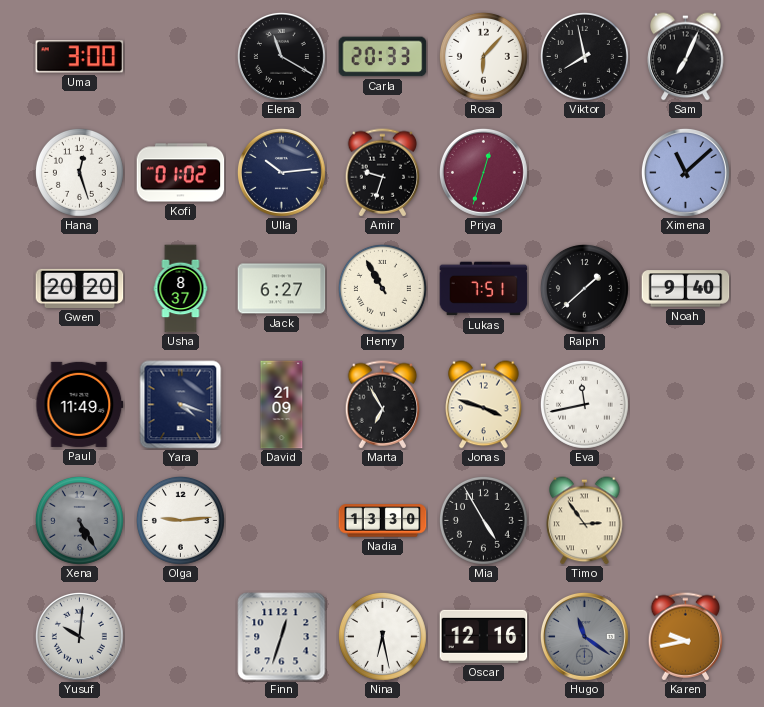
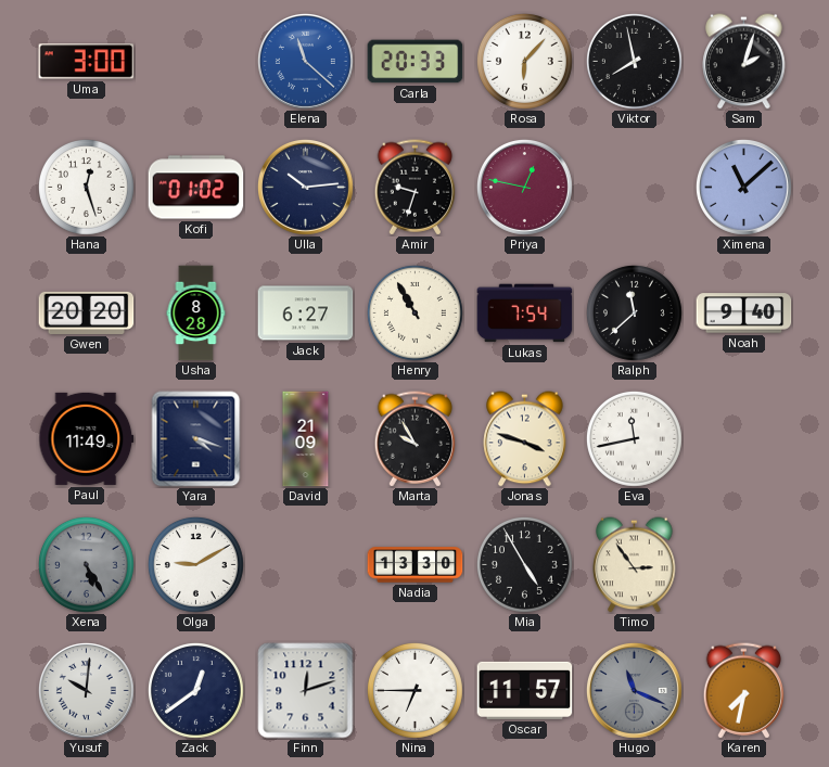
Elena: 11:20 -> 11:22 (305, 61)
Elena dial: black -> blue (305, 61)
Sam: 7:04 -> 2:03 (744, 62)
Priya: 12:33 -> 12:47 (524, 187)
Usha: 8:37 -> 8:28 (196, 314)
Lukas: 7:51 -> 7:54 (525, 314)
Ralph: 1:38 -> 11:38 (634, 312)
Marta: 6:55 -> 9:55 (416, 439)
Olga: 9:14 -> 9:10 (195, 564)
Zack: none -> 12:39 (195, 690)
Finn: 12:33 -> 12:12 (306, 691)
Nina: 6:28 -> 6:45 (414, 690)
Oscar: 12:16 -> 11:57 (525, 690)
Hugo: 11:21 -> 11:19 (634, 690)
Karen: 9:43 -> 7:32 (744, 691)
